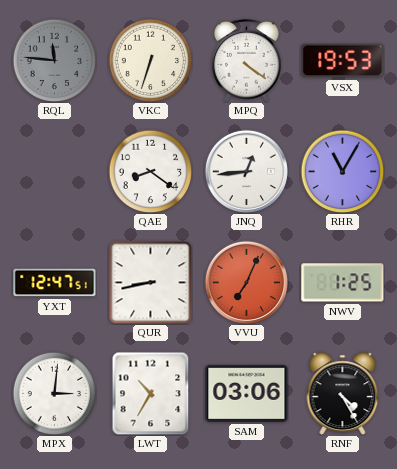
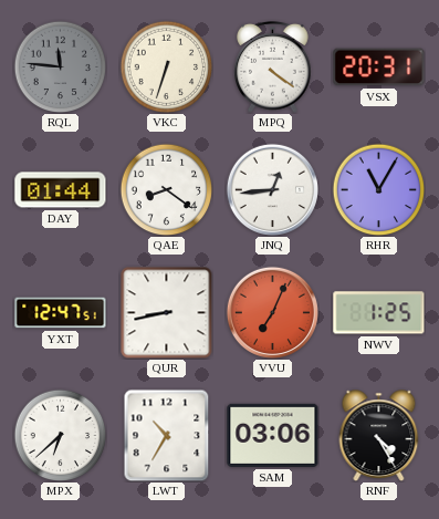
VSX: 19:53 -> 20:31 (379, 68)
DAY: none -> 01:44 (61, 190)
MPX: 3:01 -> 6:38 (60, 435)
